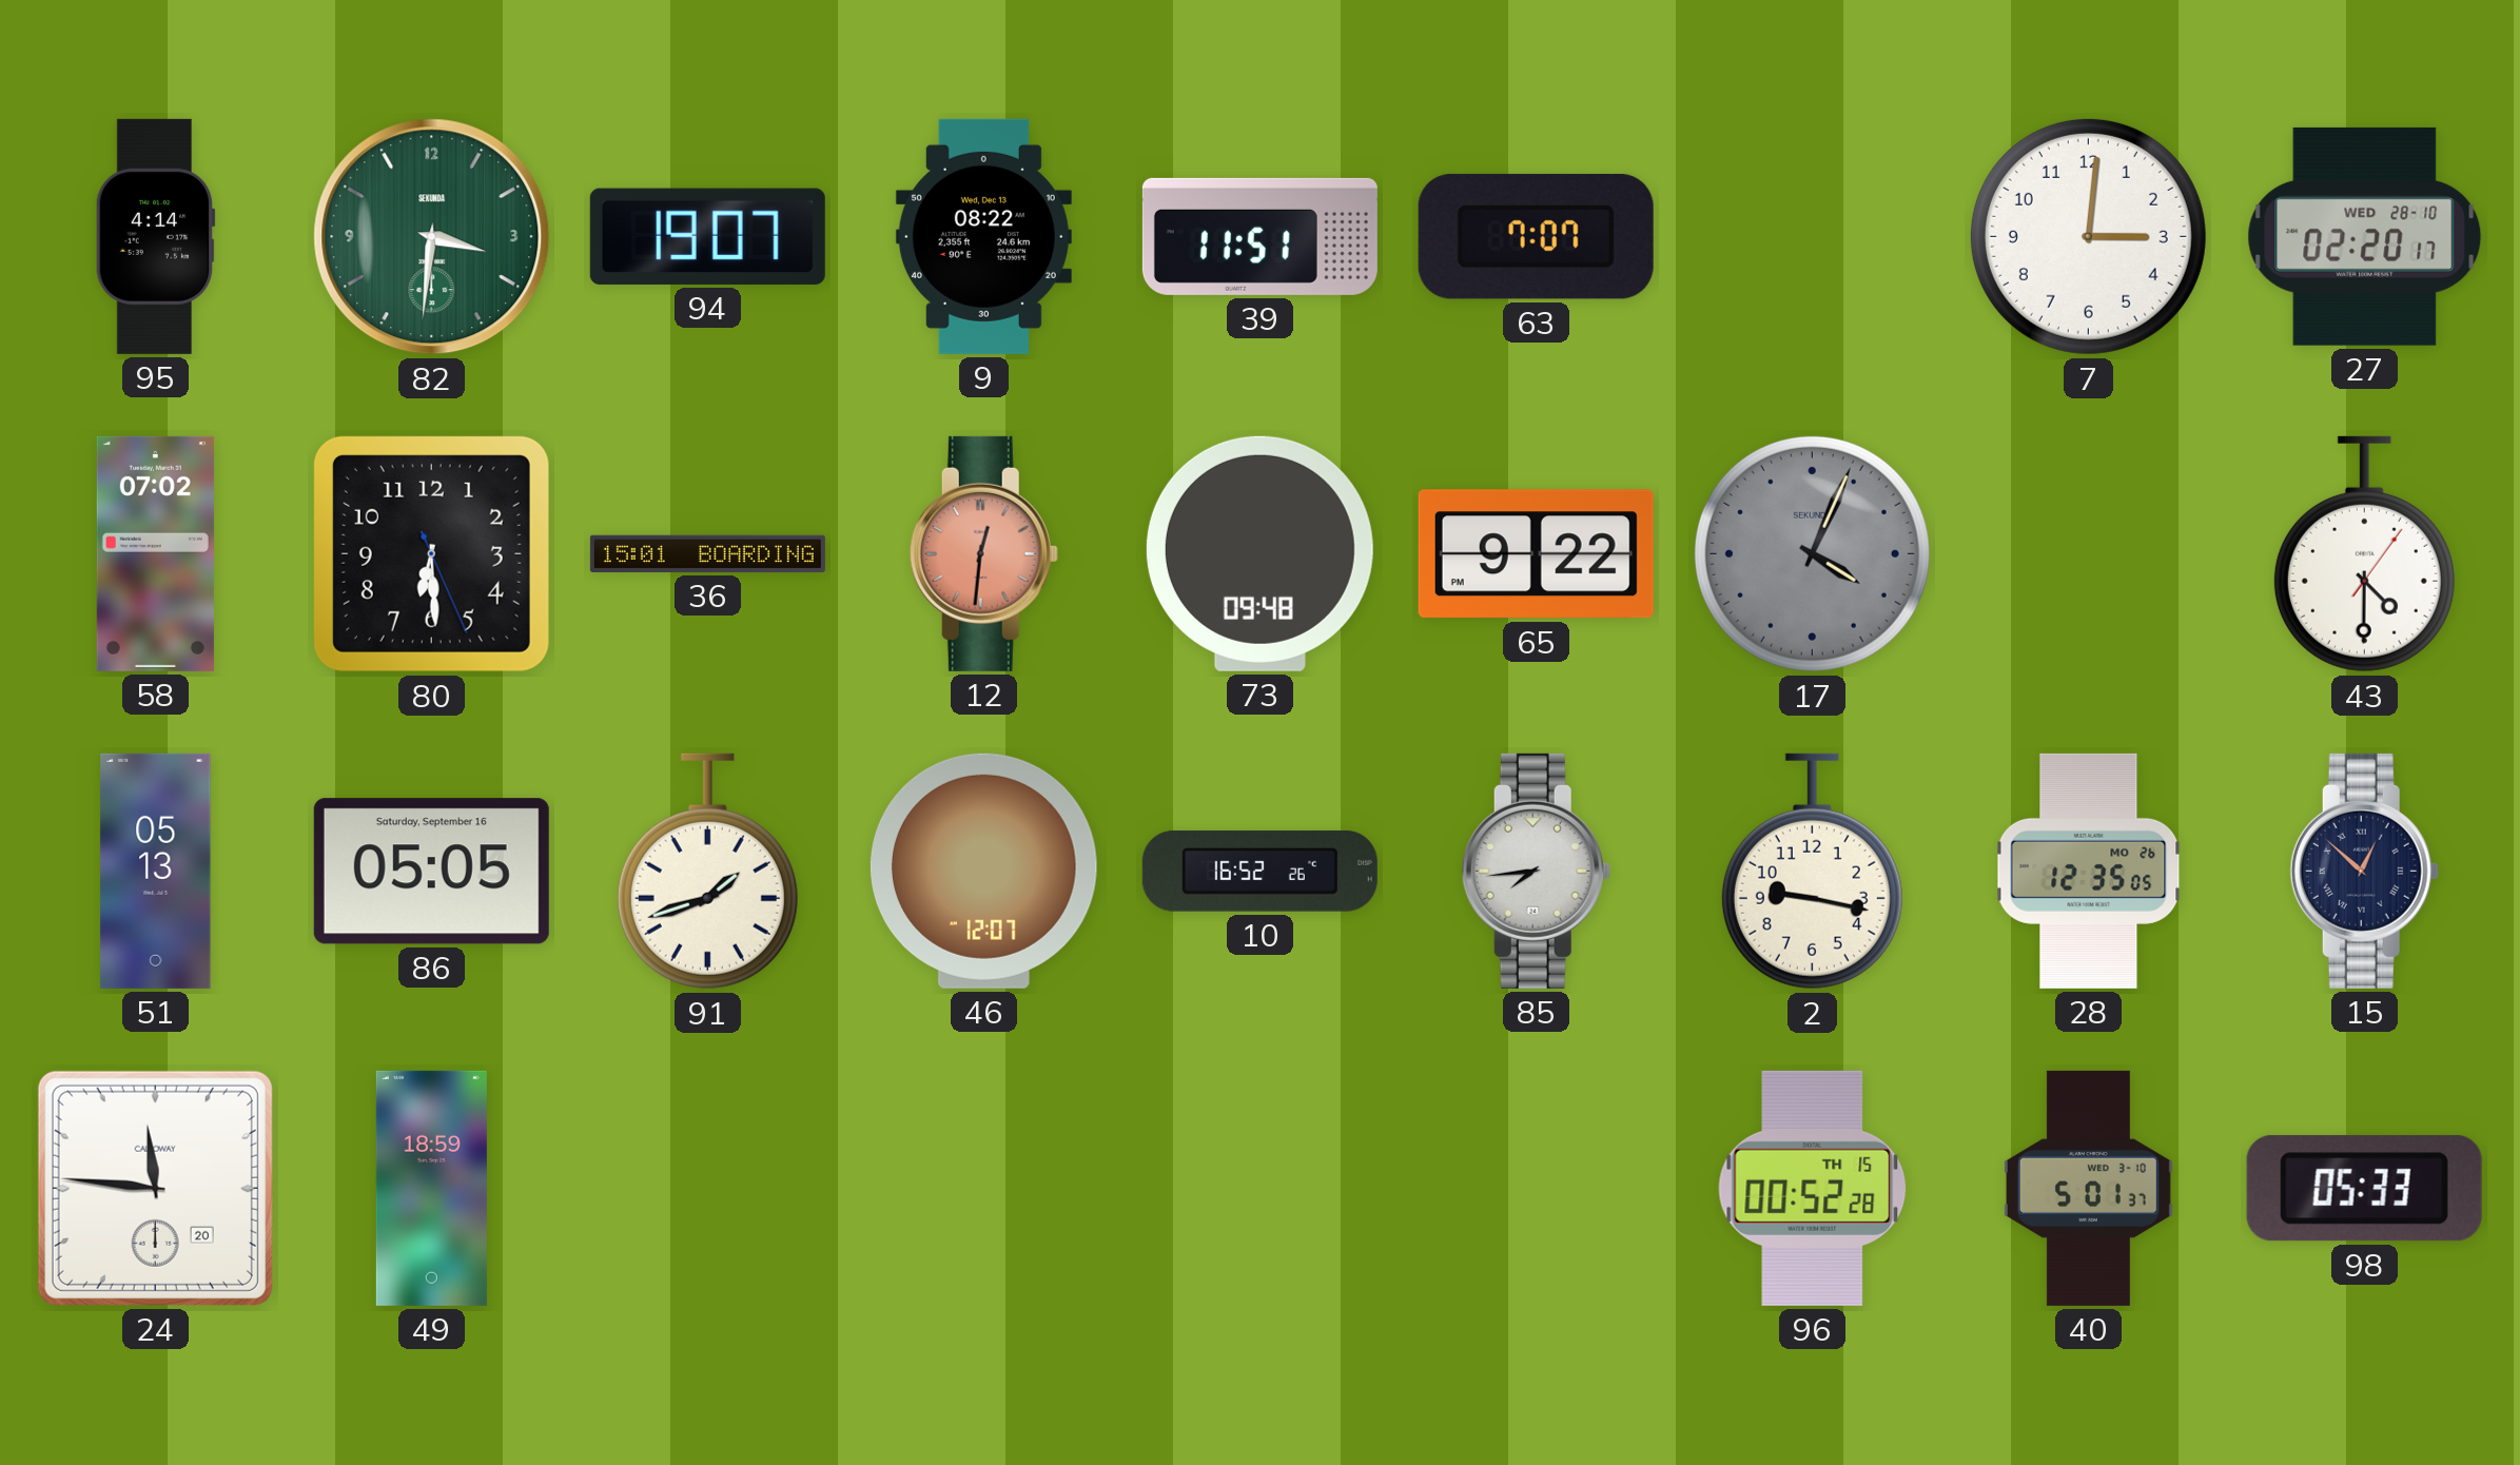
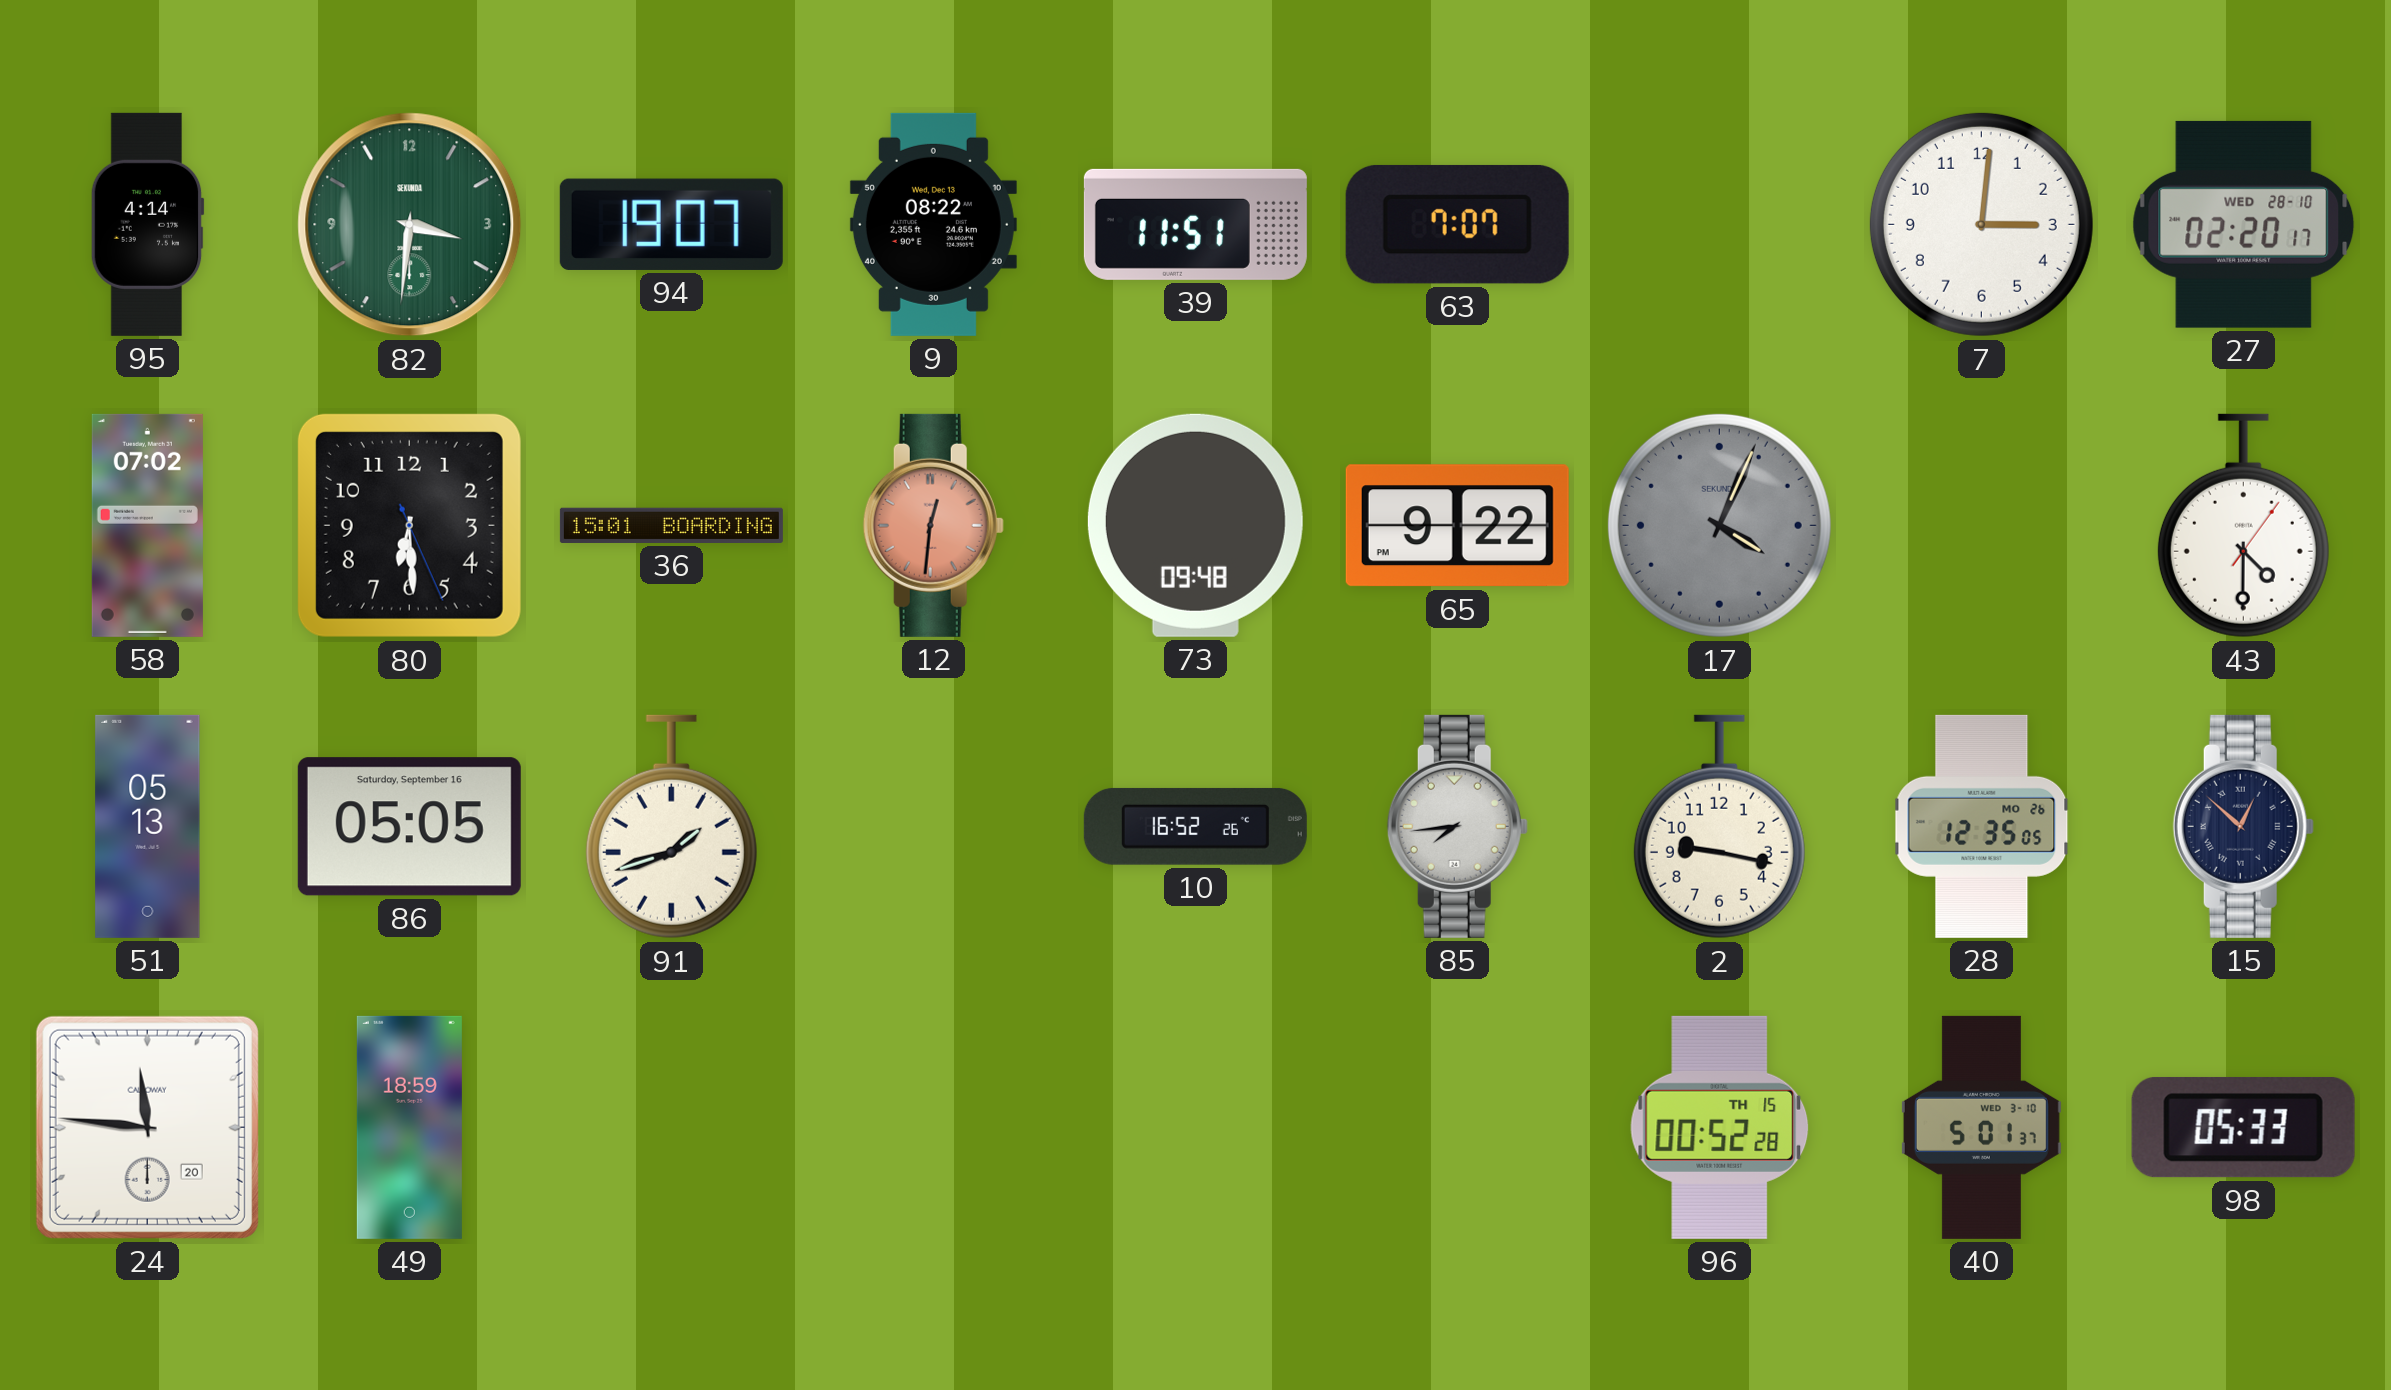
46: 12:07 -> none (983, 871)
